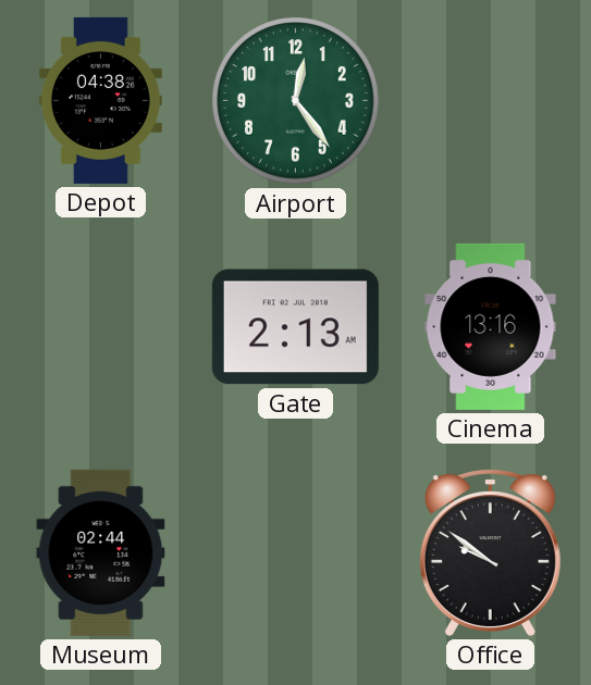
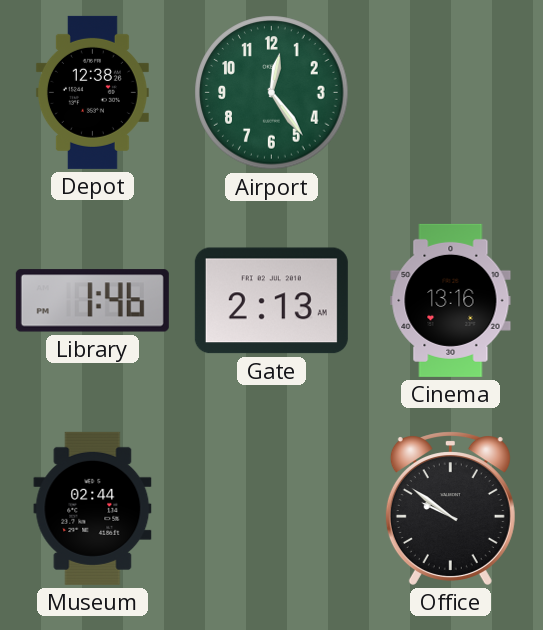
Depot: 04:38 -> 12:38 (92, 92)
Library: none -> 1:46 (92, 301)
